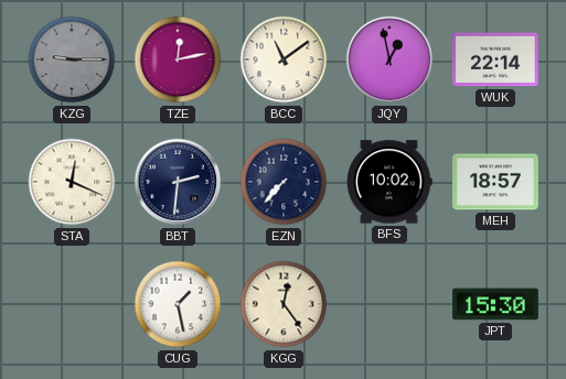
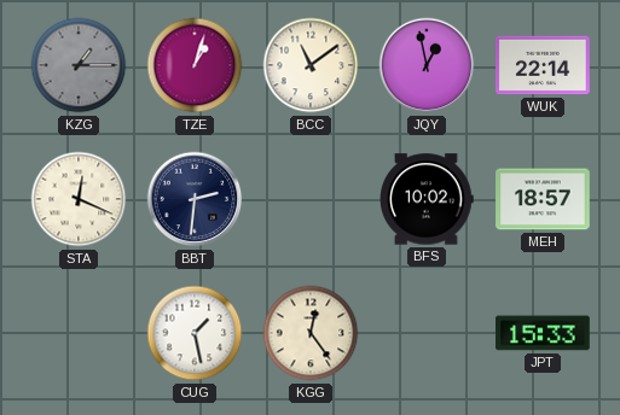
KZG: 9:15 -> 1:15 (79, 65)
TZE: 12:13 -> 1:03 (195, 65)
EZN: 7:37 -> none (284, 182)
JPT: 15:30 -> 15:33 (543, 333)
